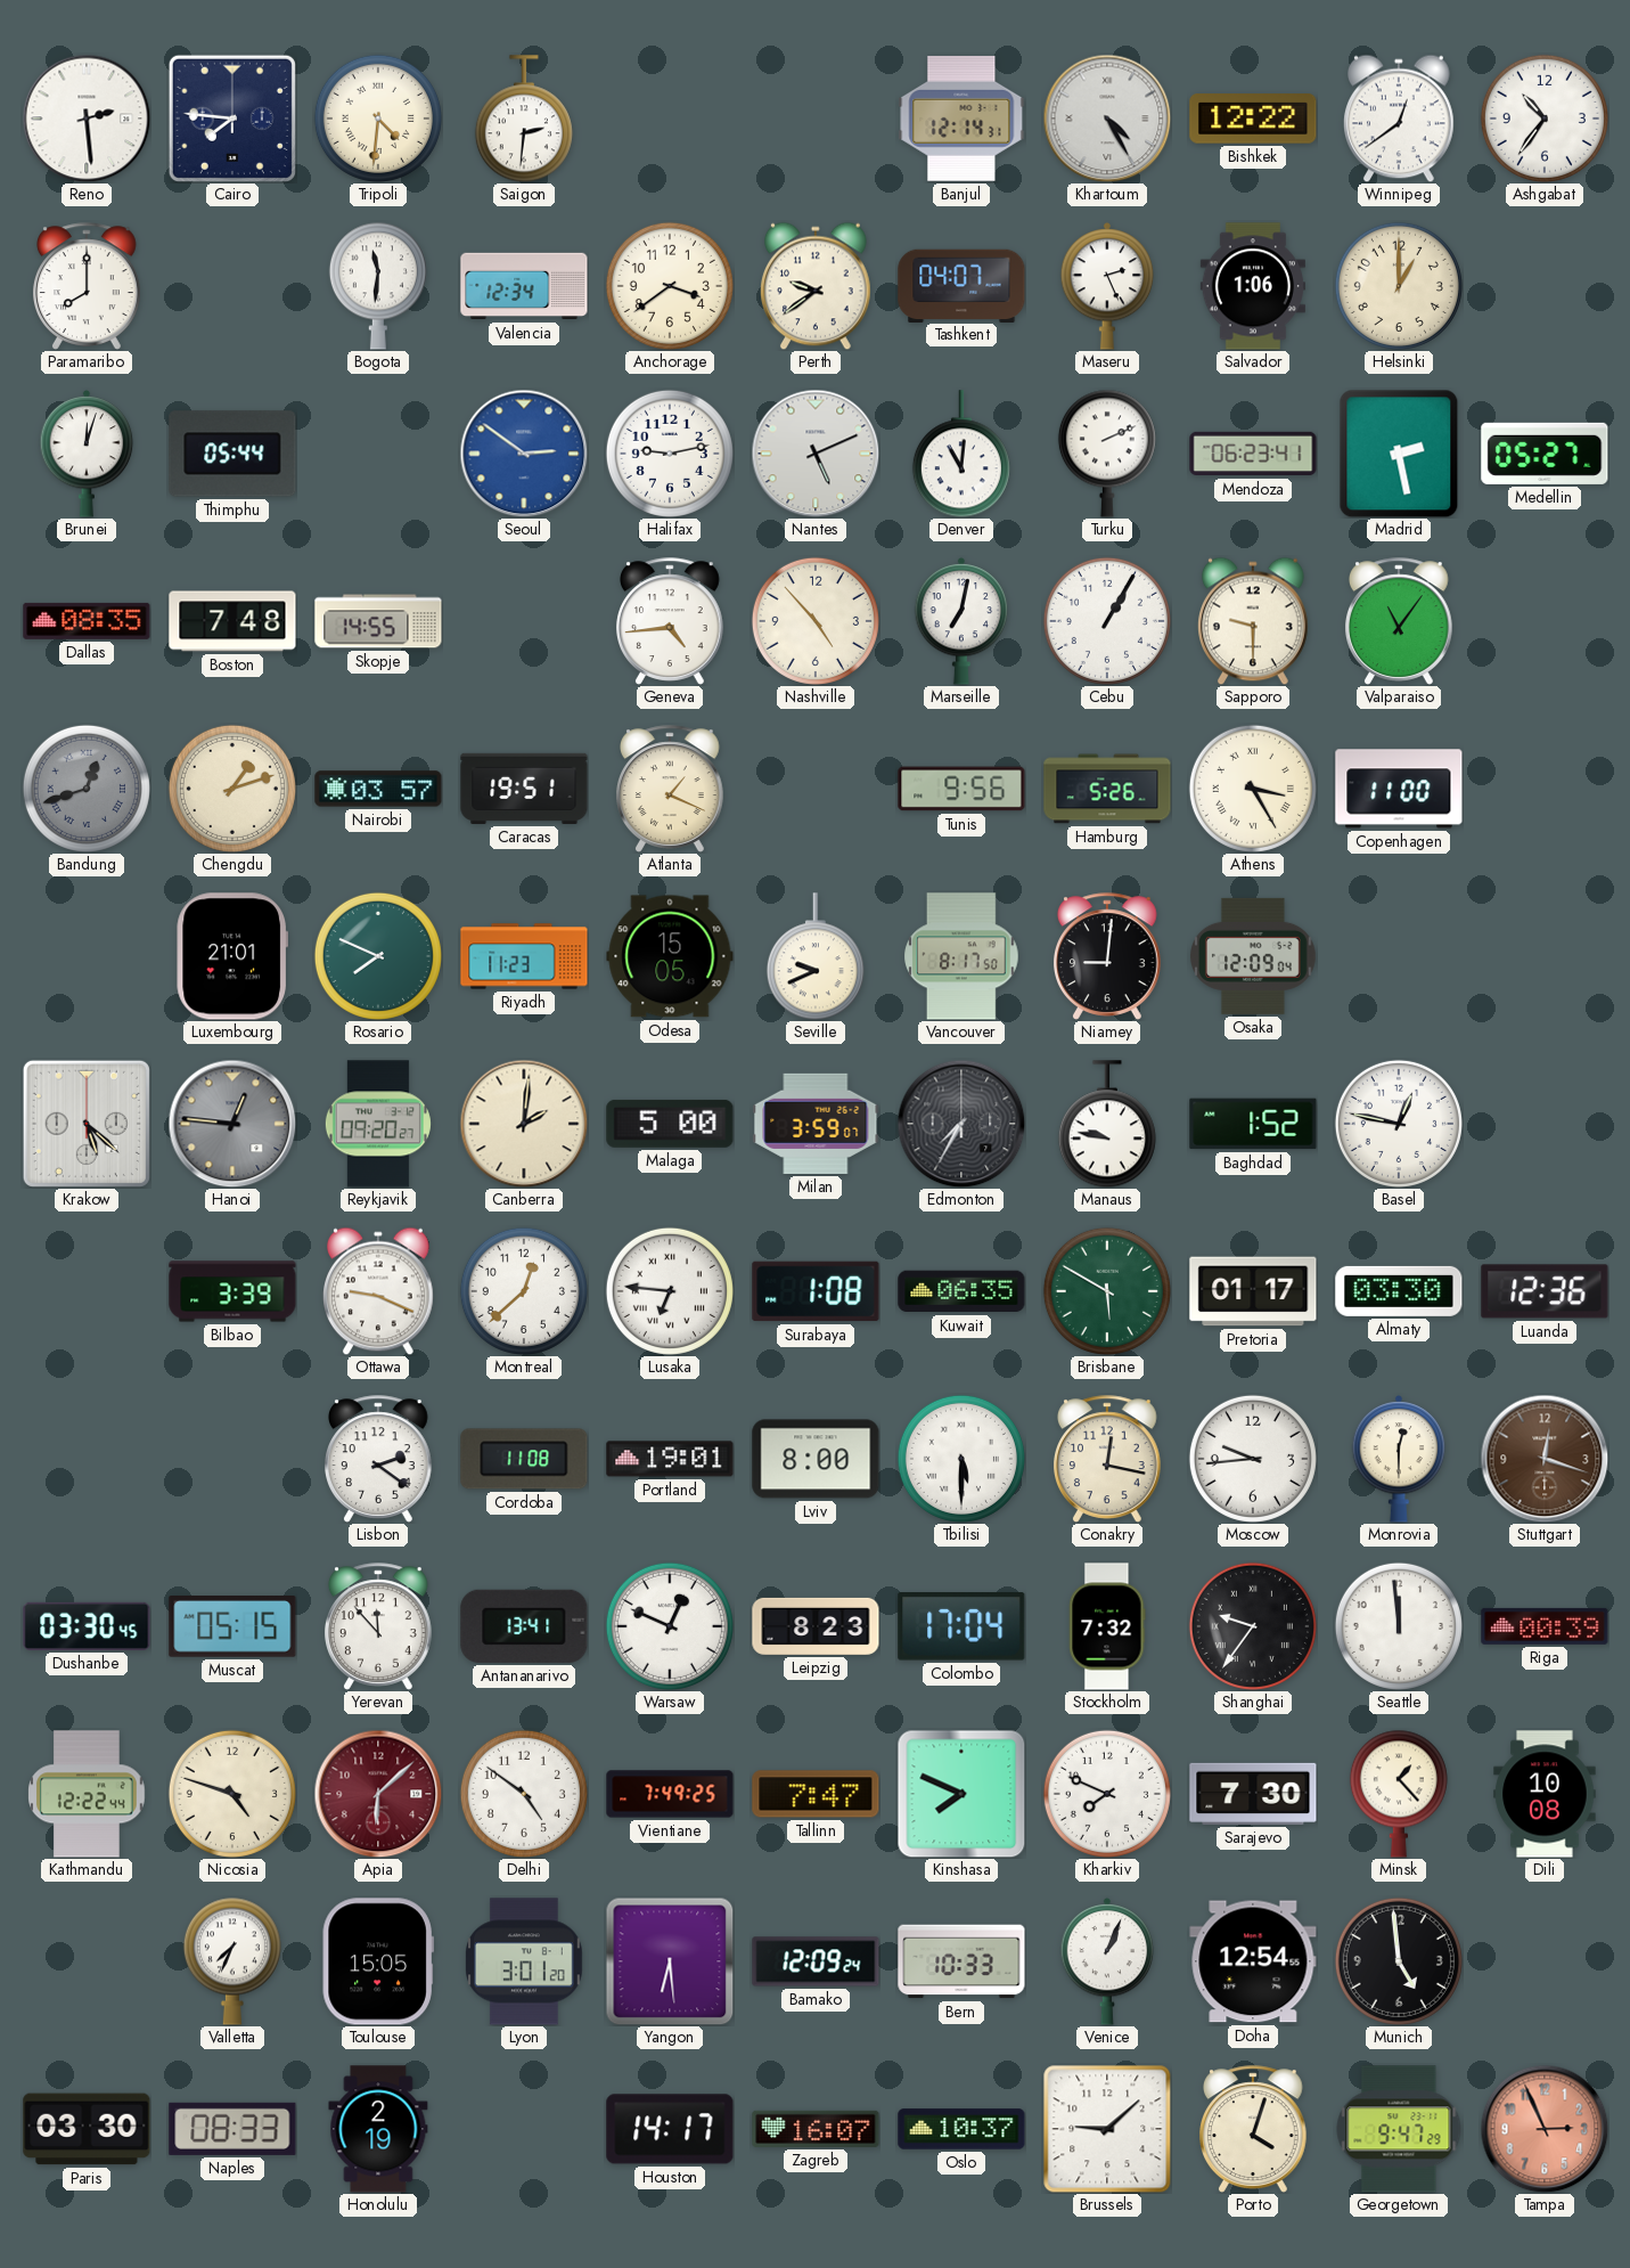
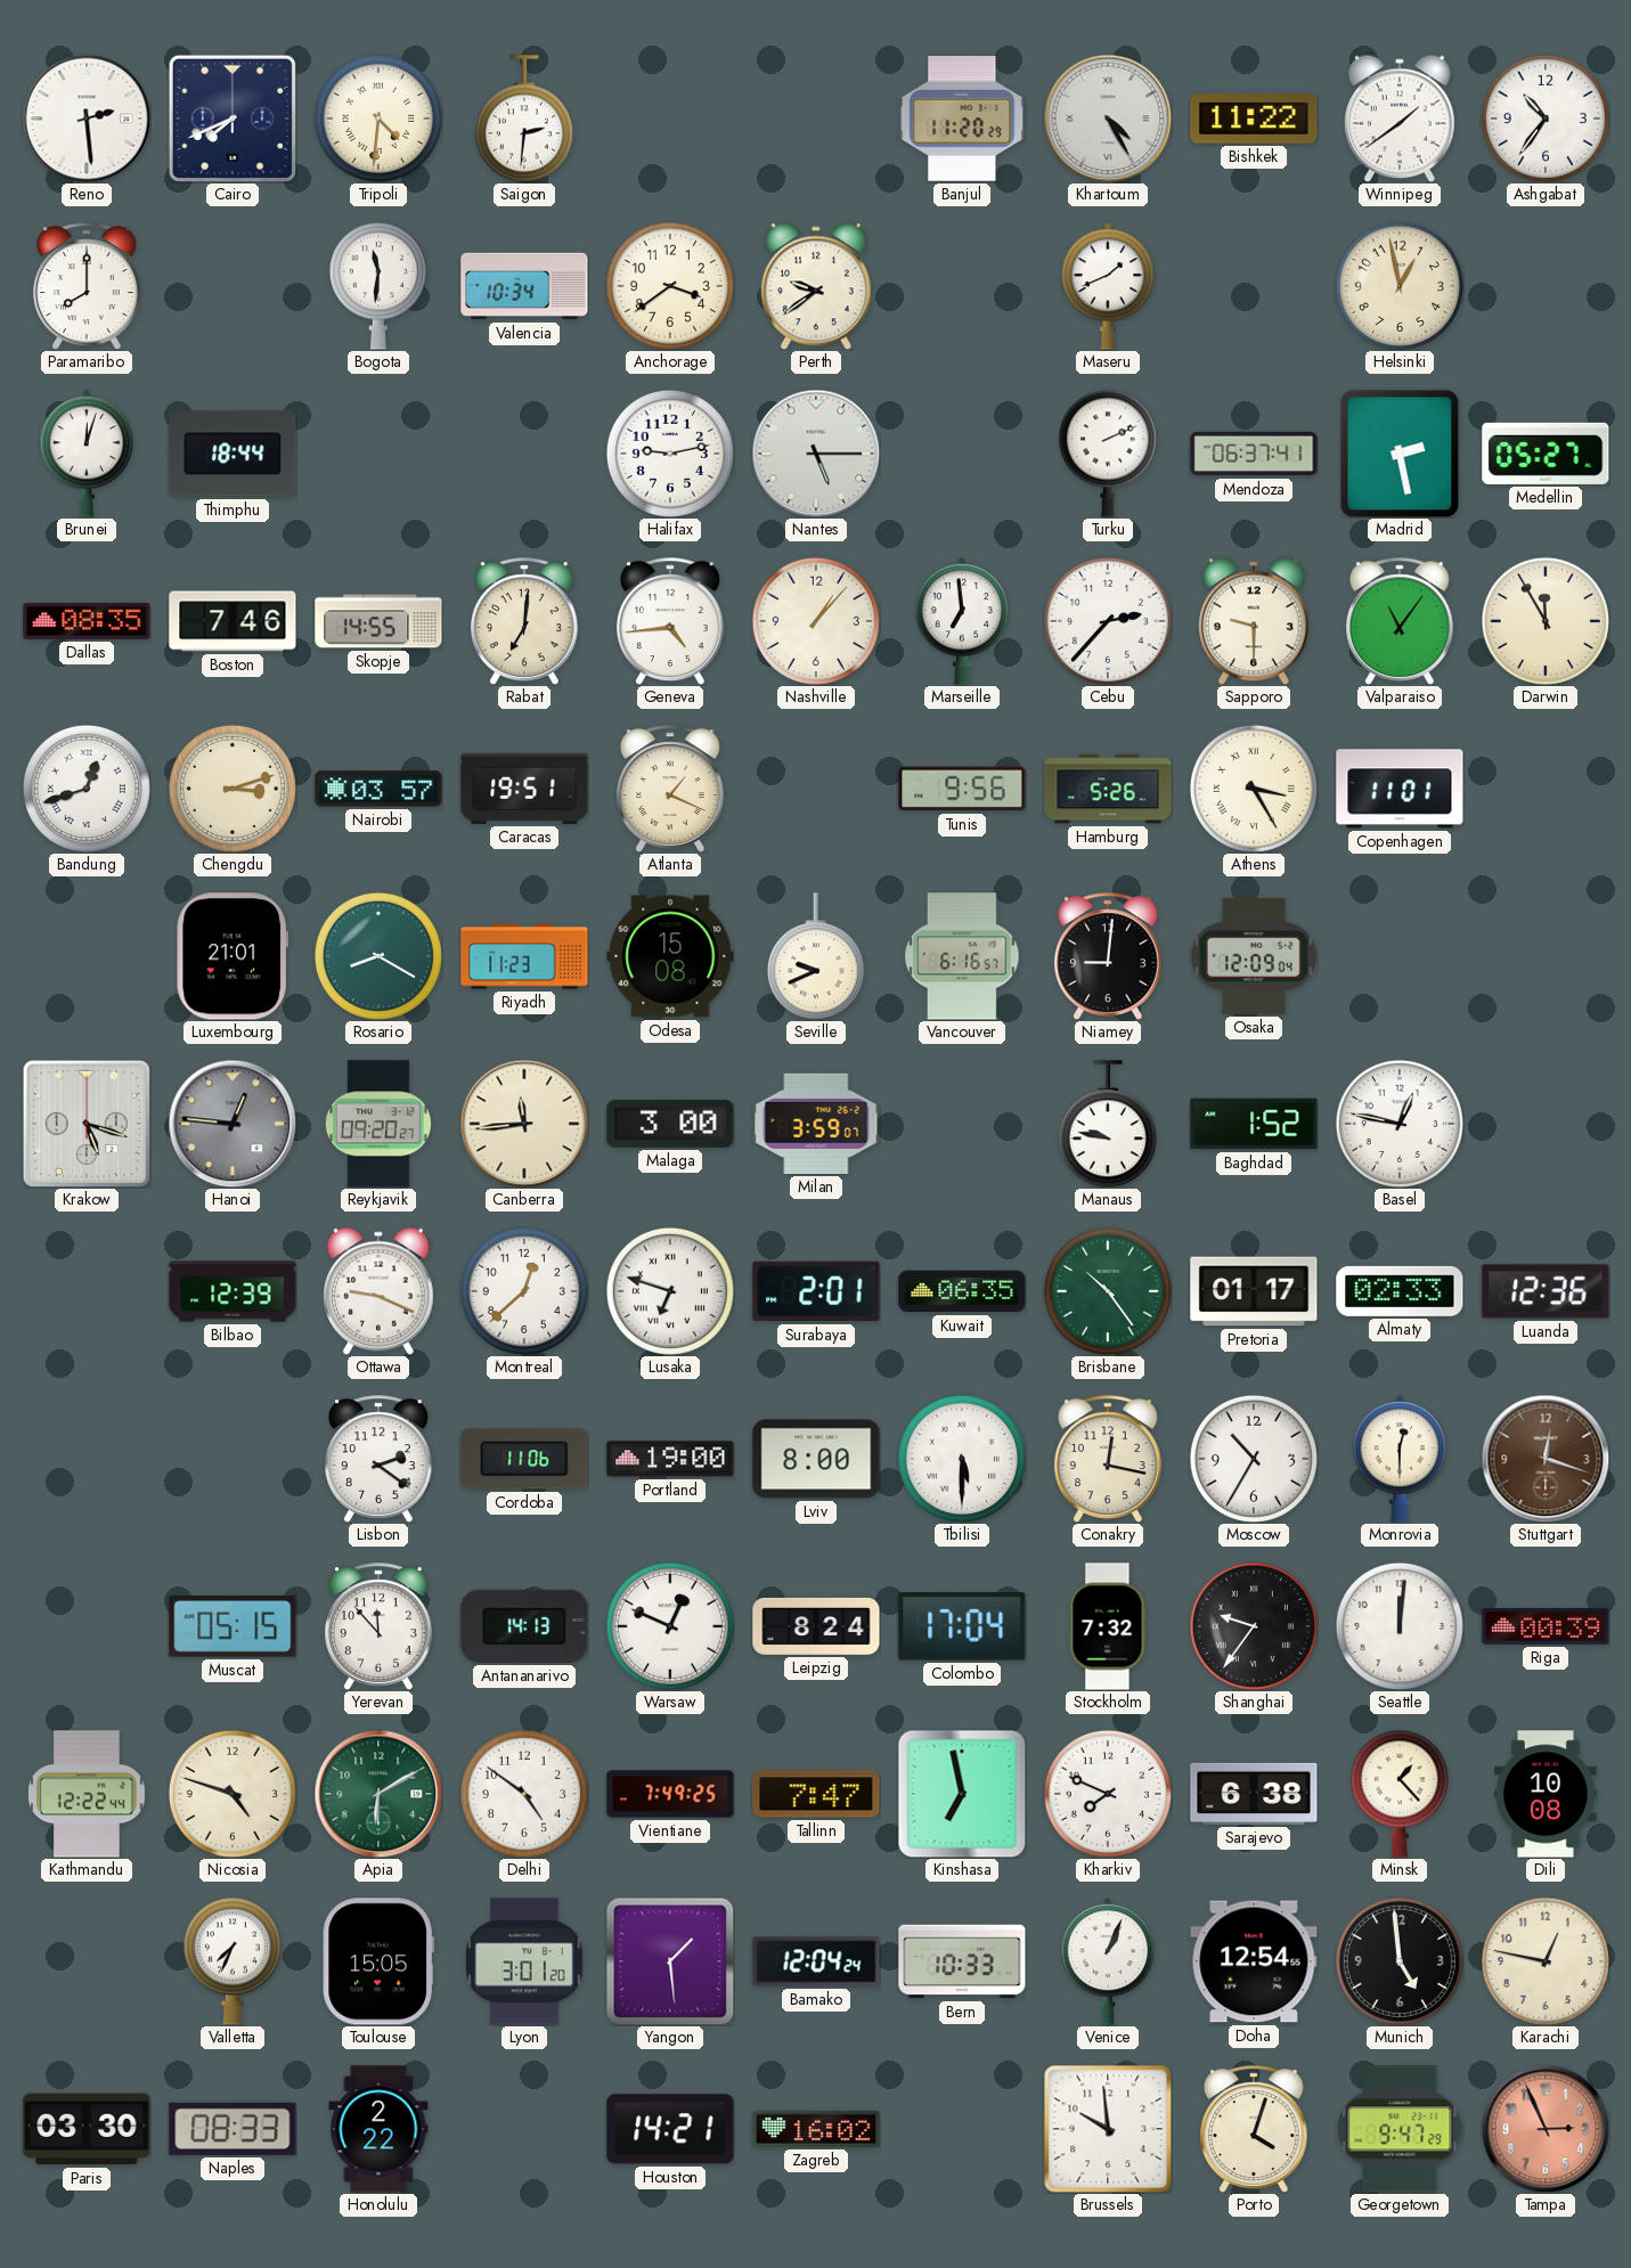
Cairo: 7:46 -> 7:41 (233, 119)
Banjul: 12:14 -> 11:20 (962, 120)
Bishkek: 12:22 -> 11:22 (1254, 120)
Winnipeg: 12:39 -> 1:39 (1401, 119)
Valencia: 12:34 -> 10:34 (524, 286)
Tashkent: 04:07 -> none (961, 285)
Maseru: 2:26 -> 1:41 (1108, 286)
Salvador: 1:06 -> none (1253, 286)
Helsinki: 1:00 -> 12:58 (1400, 286)
Thimphu: 05:44 -> 18:44 (233, 454)
Seoul: 2:51 -> none (524, 454)
Nantes: 5:11 -> 5:15 (816, 454)
Denver: 11:01 -> none (961, 454)
Mendoza: 06:23 -> 06:37 (1254, 454)
Boston: 7:48 -> 7:46 (233, 621)
Rabat: none -> 7:01 (525, 621)
Nashville: 4:53 -> 1:07 (816, 621)
Marseille: 7:02 -> 6:59 (962, 621)
Cebu: 1:05 -> 2:37 (1108, 621)
Darwin: none -> 11:55 (1546, 621)
Bandung dial: grey -> white (87, 789)
Chengdu: 1:12 -> 3:12 (233, 789)
Copenhagen: 11:00 -> 11:01 (1400, 789)
Rosario: 7:49 -> 8:20 (378, 956)
Odesa: 15:05 -> 15:08 (670, 956)
Vancouver: 8:17 -> 6:16 (962, 956)
Krakow: 5:22 -> 5:18 (87, 1124)
Canberra: 2:01 -> 11:44 (524, 1124)
Malaga: 5:00 -> 3:00 (670, 1124)
Edmonton: 7:35 -> none (961, 1124)
Bilbao: 3:39 -> 12:39 (233, 1291)
Lusaka: 6:46 -> 6:48 (670, 1291)
Surabaya: 1:08 -> 2:01 (816, 1291)
Brisbane: 5:50 -> 10:24 (1108, 1291)
Almaty: 03:30 -> 02:33 (1400, 1291)
Cordoba: 11:08 -> 11:06 (524, 1459)
Portland: 19:01 -> 19:00 (670, 1459)
Moscow: 9:44 -> 10:35 (1254, 1459)
Dushanbe: 03:30 -> none (87, 1626)
Antananarivo: 13:41 -> 14:13 (524, 1626)
Leipzig: 8:23 -> 8:24 (816, 1626)
Seattle: 11:59 -> 12:01 (1400, 1626)
Apia: 6:08 -> 6:10 (378, 1794)
Apia dial: burgundy -> green (378, 1794)
Kinshasa: 7:49 -> 6:58 (962, 1794)
Sarajevo: 7:30 -> 6:38 (1254, 1794)
Yangon: 6:29 -> 1:29 (670, 1961)
Bamako: 12:09 -> 12:04 (816, 1961)
Karachi: none -> 12:47 (1546, 1961)
Honolulu: 2:19 -> 2:22 (378, 2129)
Houston: 14:17 -> 14:21 (670, 2129)
Zagreb: 16:07 -> 16:02 (816, 2129)
Oslo: 10:37 -> none (961, 2129)
Brussels: 9:08 -> 9:59 (1108, 2129)
